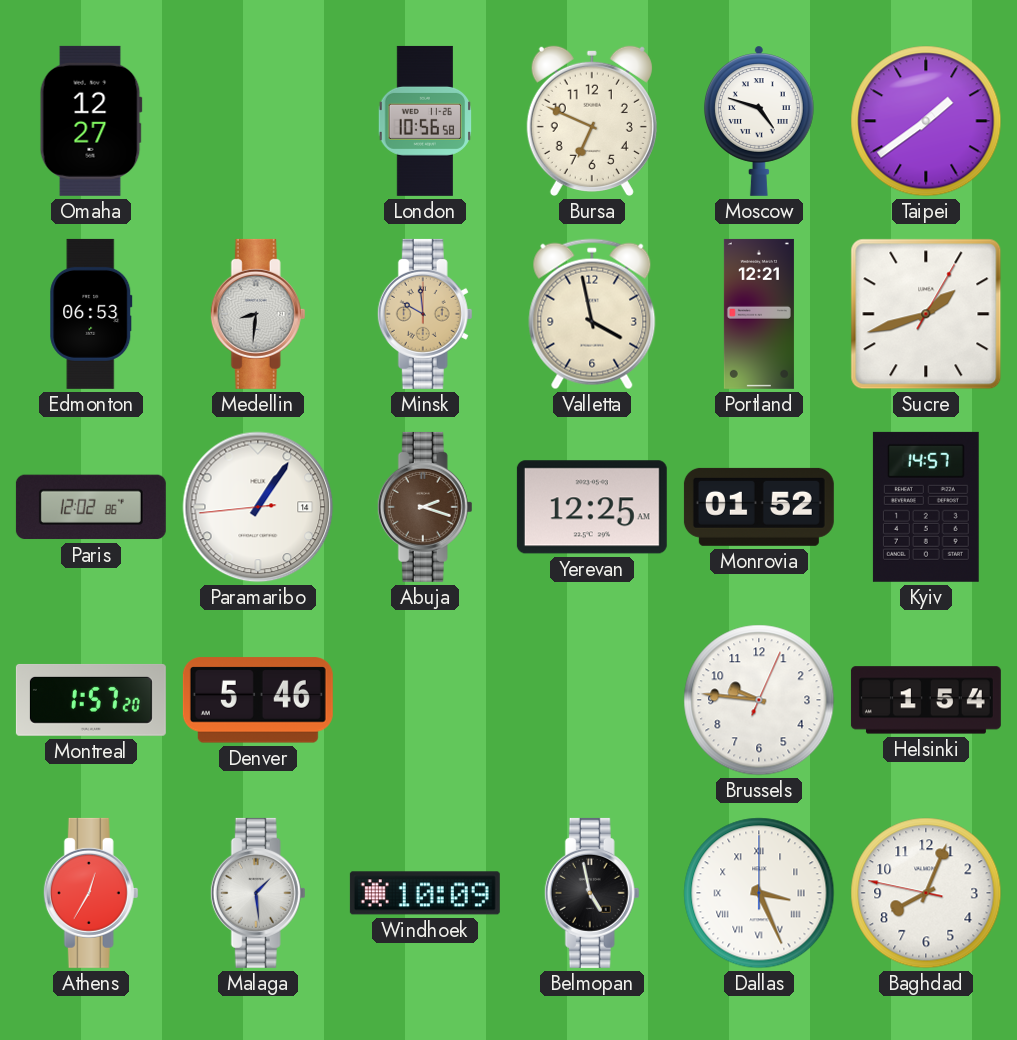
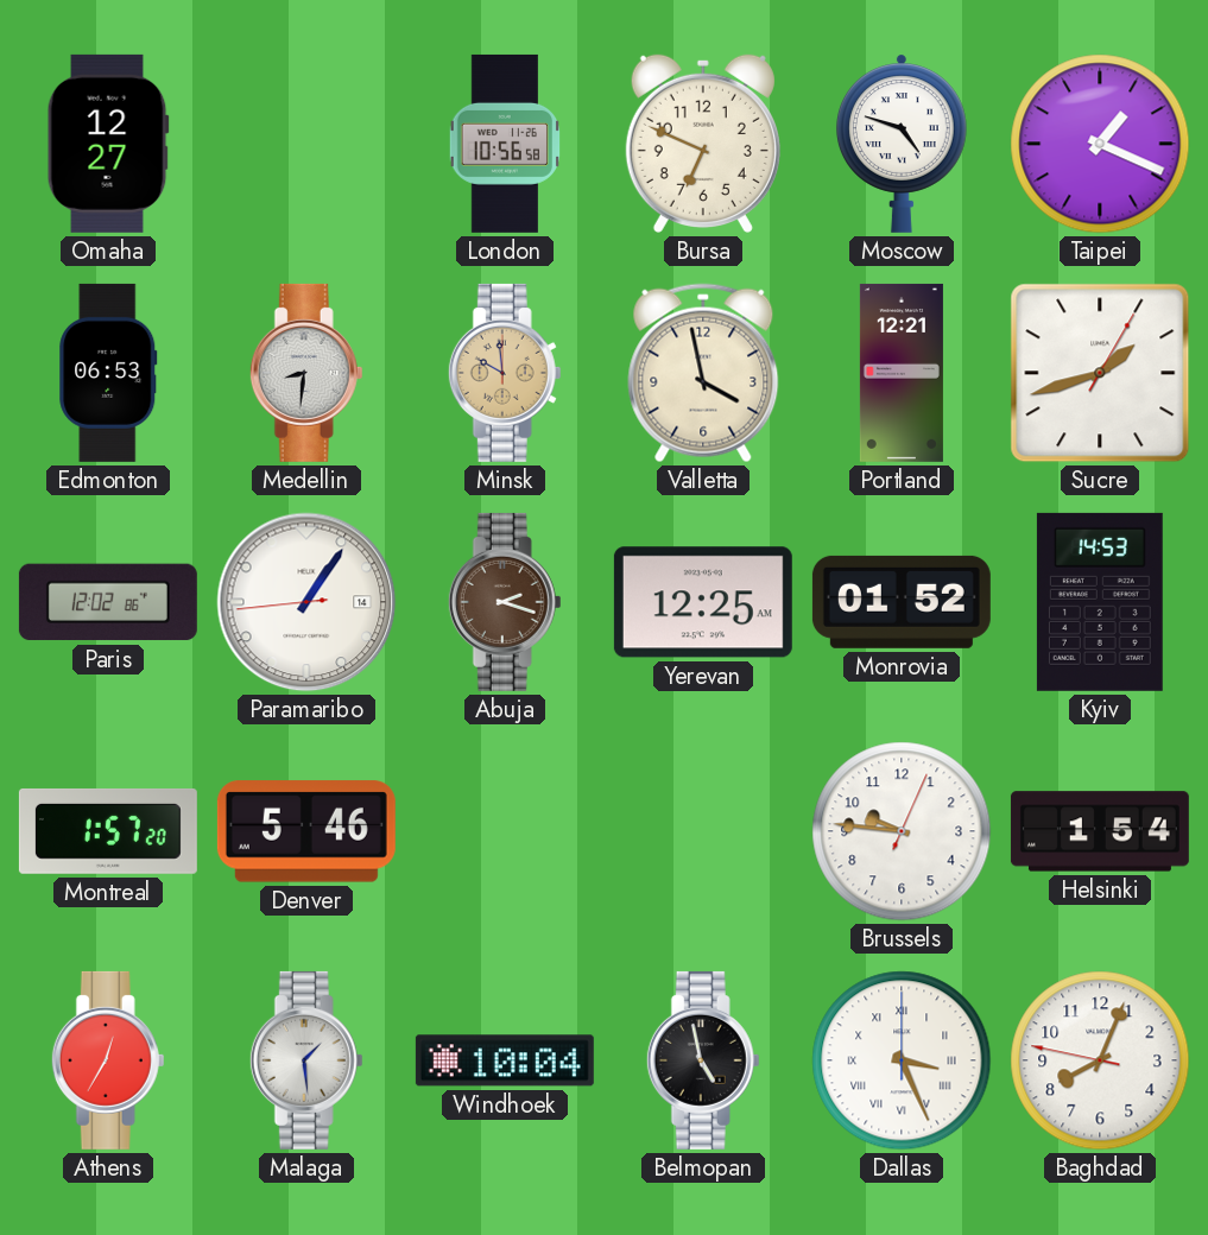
Taipei: 1:39 -> 1:19 (1100, 144)
Kyiv: 14:57 -> 14:53 (1100, 602)
Windhoek: 10:09 -> 10:04 (505, 1060)
